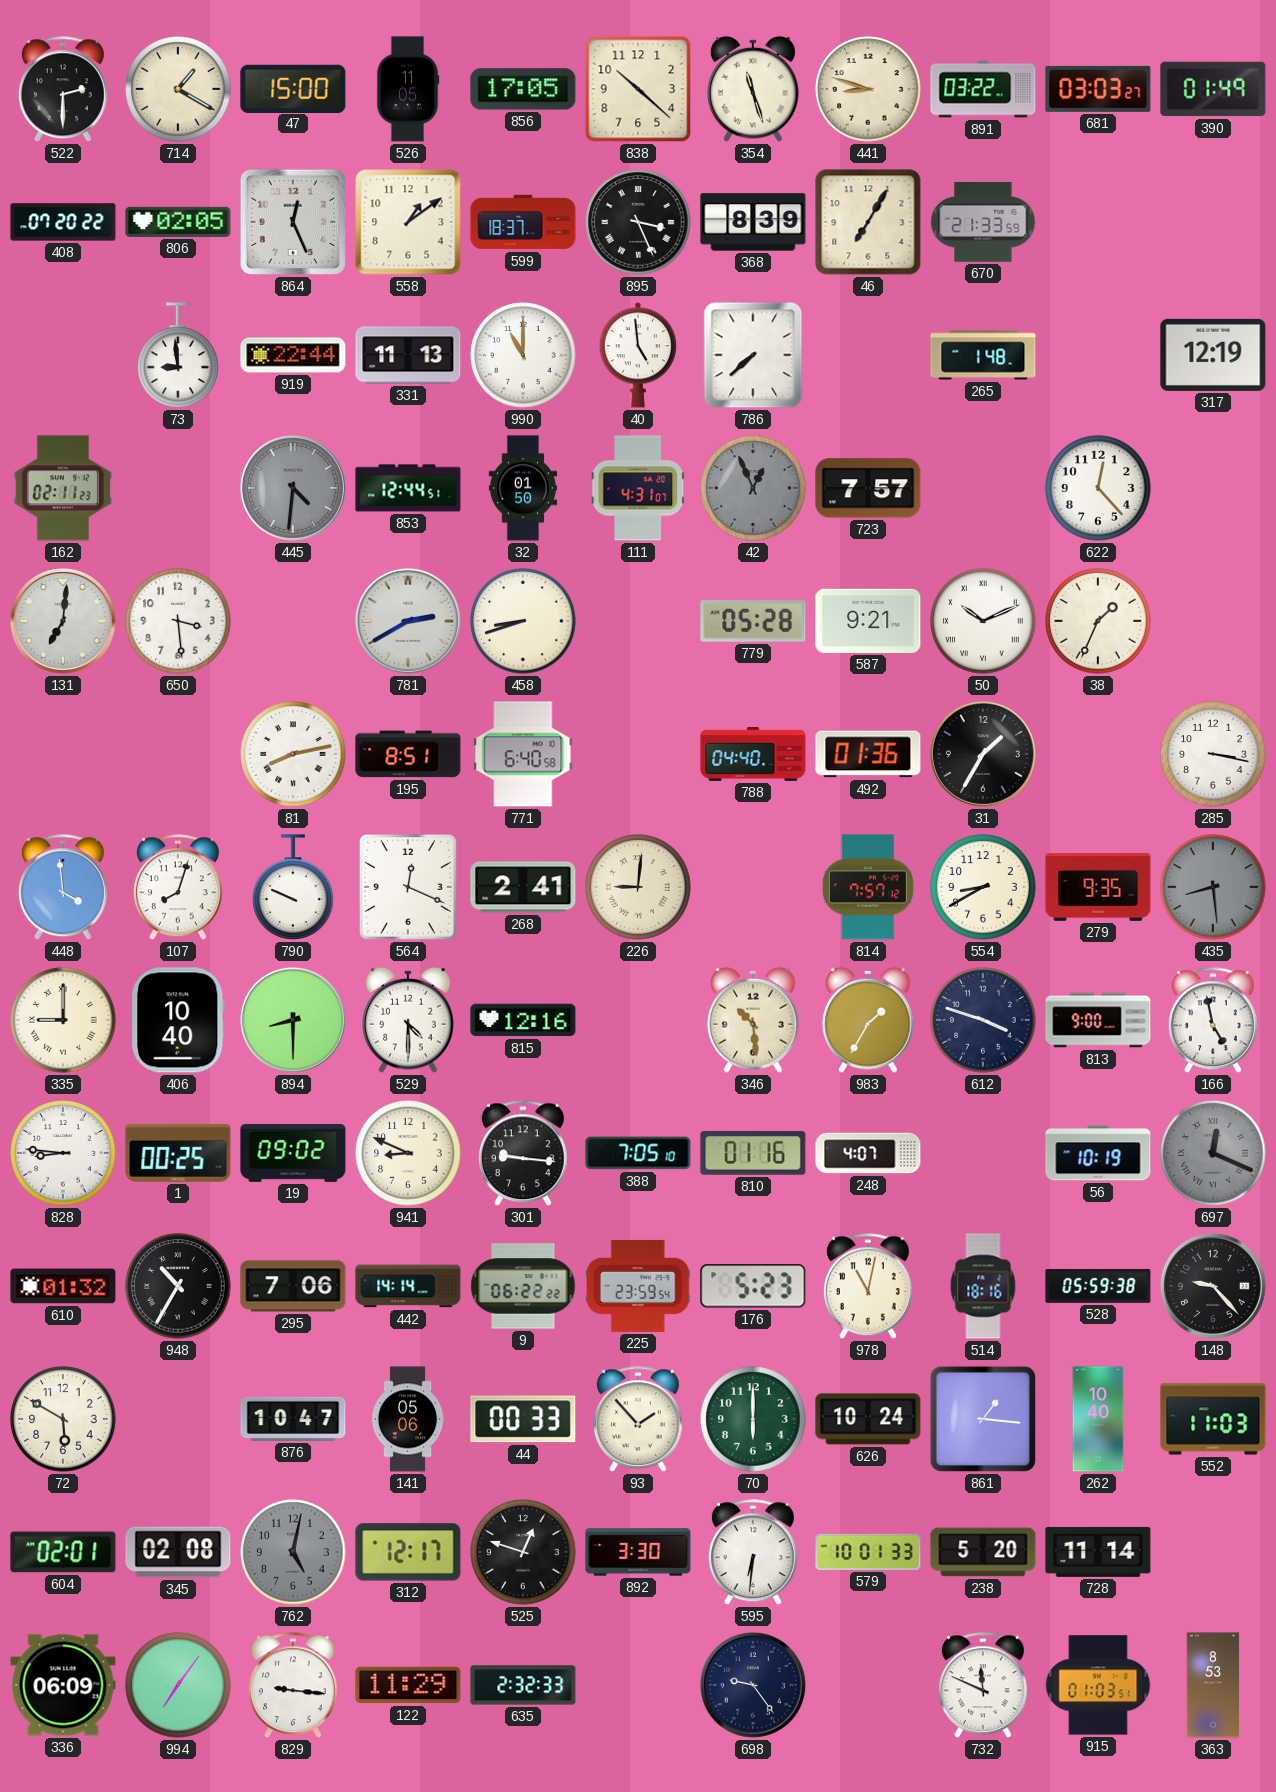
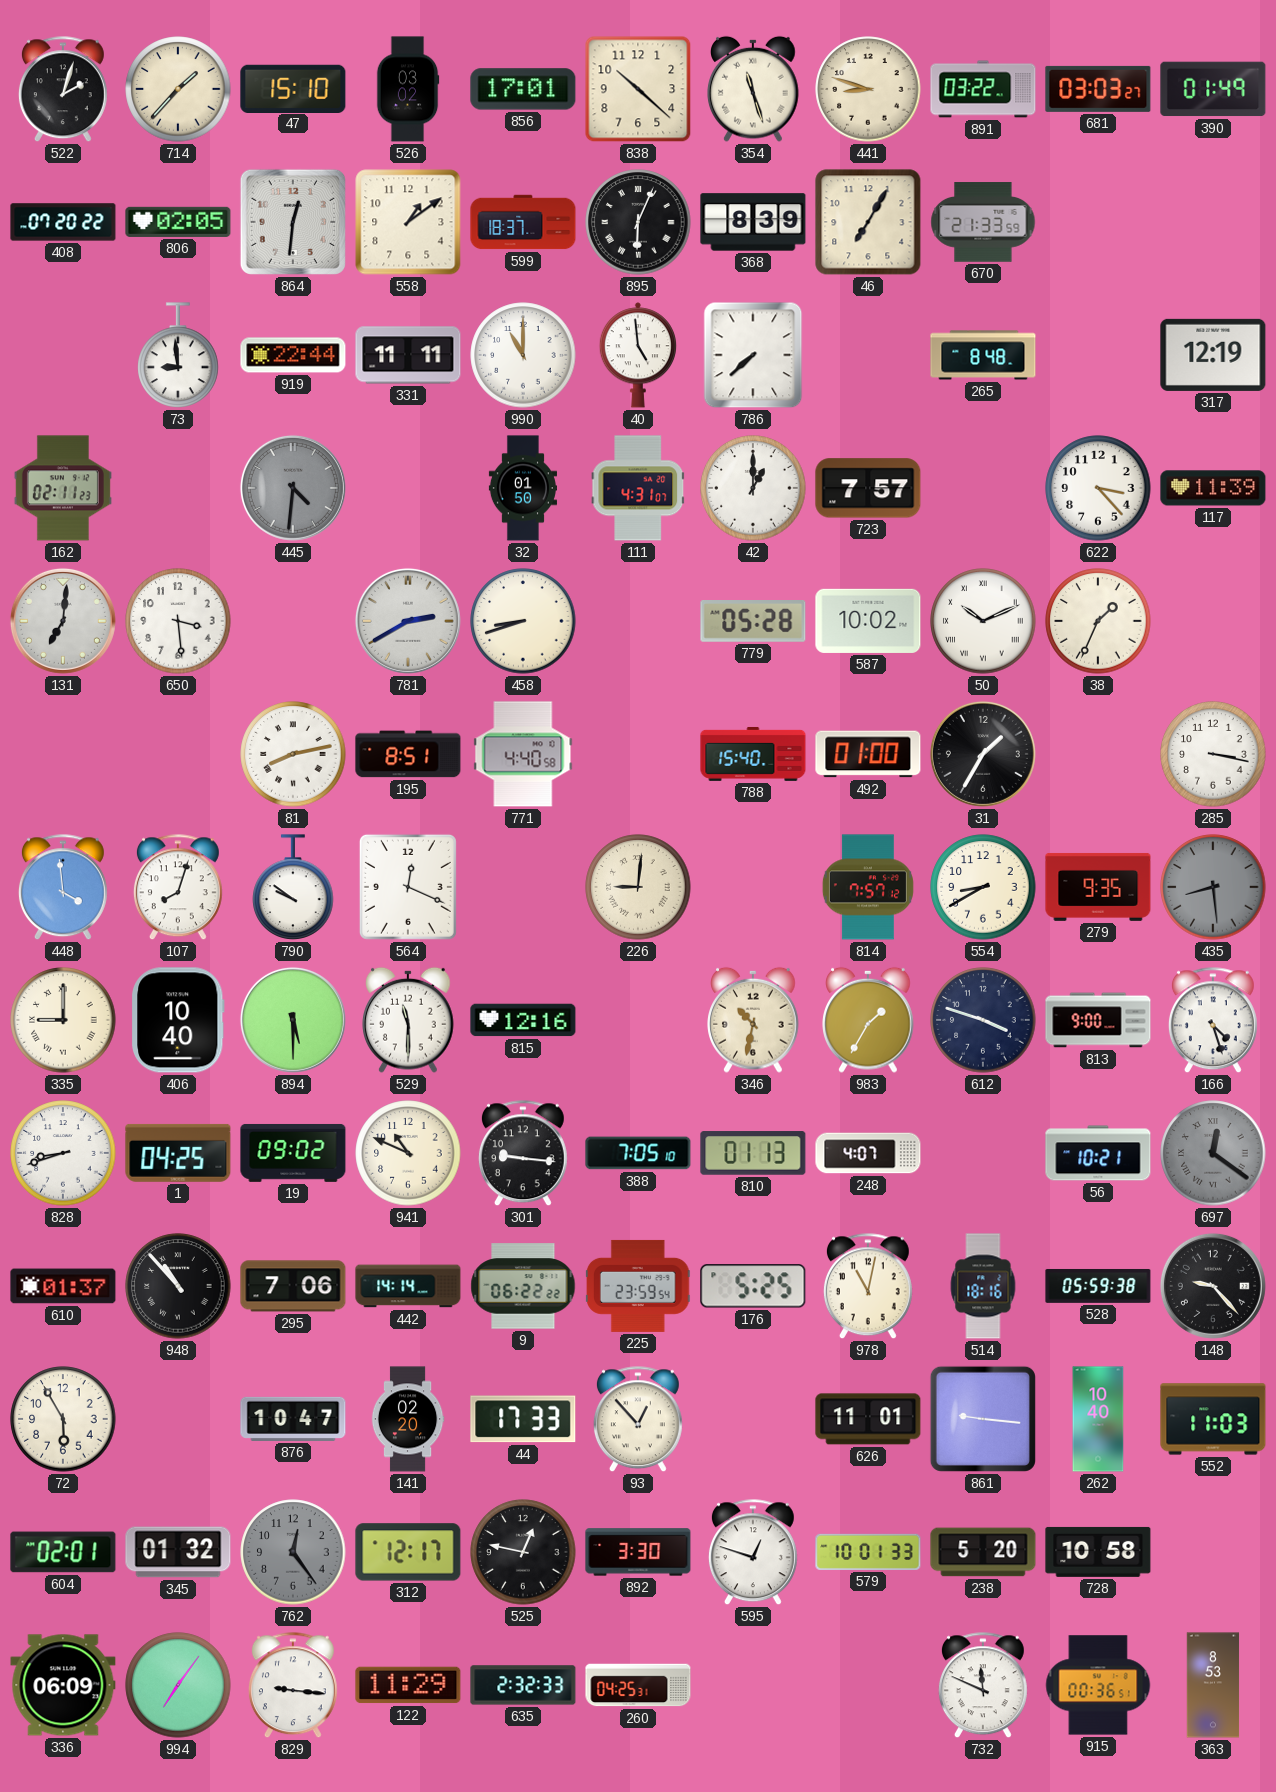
522: 2:30 -> 2:03 (63, 90)
714: 1:20 -> 1:37 (178, 89)
47: 15:00 -> 15:10 (293, 88)
526: 11:05 -> 03:02 (408, 89)
856: 17:05 -> 17:01 (523, 89)
864: 12:26 -> 12:31 (293, 222)
895: 3:26 -> 6:04 (638, 222)
331: 11:13 -> 11:11 (408, 355)
265: 1:48 -> 8:48 (983, 355)
853: 12:44 -> none (408, 488)
42: 12:56 -> 1:00 (753, 488)
42 dial: grey -> white (753, 488)
622: 12:23 -> 3:23 (1098, 488)
117: none -> 11:39 (1213, 488)
587: 9:21 -> 10:02 (868, 621)
771: 6:40 -> 4:40 (523, 754)
788: 04:40 -> 15:40 (753, 754)
492: 01:36 -> 01:00 (868, 754)
790: 9:49 -> 9:51 (293, 887)
268: 2:41 -> none (523, 887)
894: 8:30 -> 5:30 (293, 1020)
529: 4:30 -> 11:30 (408, 1020)
346: 10:29 -> 10:32 (753, 1020)
166: 4:58 -> 4:27 (1213, 1021)
828: 8:46 -> 8:42 (63, 1153)
1: 00:25 -> 04:25 (178, 1153)
941: 8:49 -> 10:49 (408, 1153)
810: 01:16 -> 01:13 (753, 1153)
56: 10:19 -> 10:21 (1098, 1153)
697: 12:19 -> 12:21 (1213, 1153)
610: 01:32 -> 01:37 (63, 1286)
948: 10:35 -> 10:53 (178, 1286)
176: 5:23 -> 5:25 (753, 1286)
72: 5:50 -> 5:55 (63, 1419)
141: 05:06 -> 02:20 (408, 1419)
44: 00:33 -> 17:33 (523, 1419)
93: 1:53 -> 12:53 (638, 1420)
70: 6:00 -> none (753, 1419)
626: 10:24 -> 11:01 (868, 1419)
861: 1:16 -> 9:16 (983, 1419)
345: 02:08 -> 01:32 (178, 1552)
762: 5:02 -> 12:24 (293, 1552)
525: 12:48 -> 12:47 (523, 1552)
595: 6:31 -> 12:48 (753, 1553)
728: 11:14 -> 10:58 (1098, 1552)
260: none -> 04:25 (638, 1685)
698: 9:24 -> none (753, 1685)
915: 01:03 -> 00:36 (1098, 1685)
